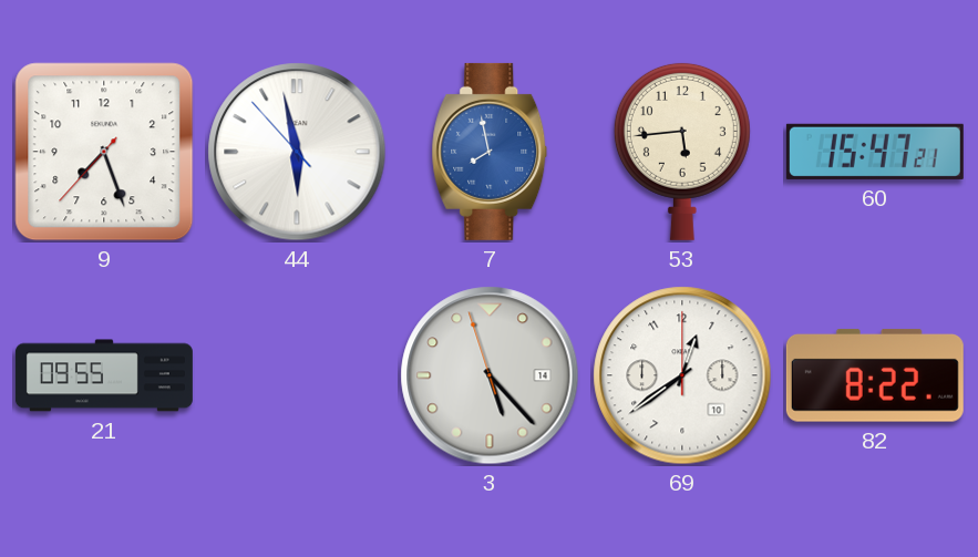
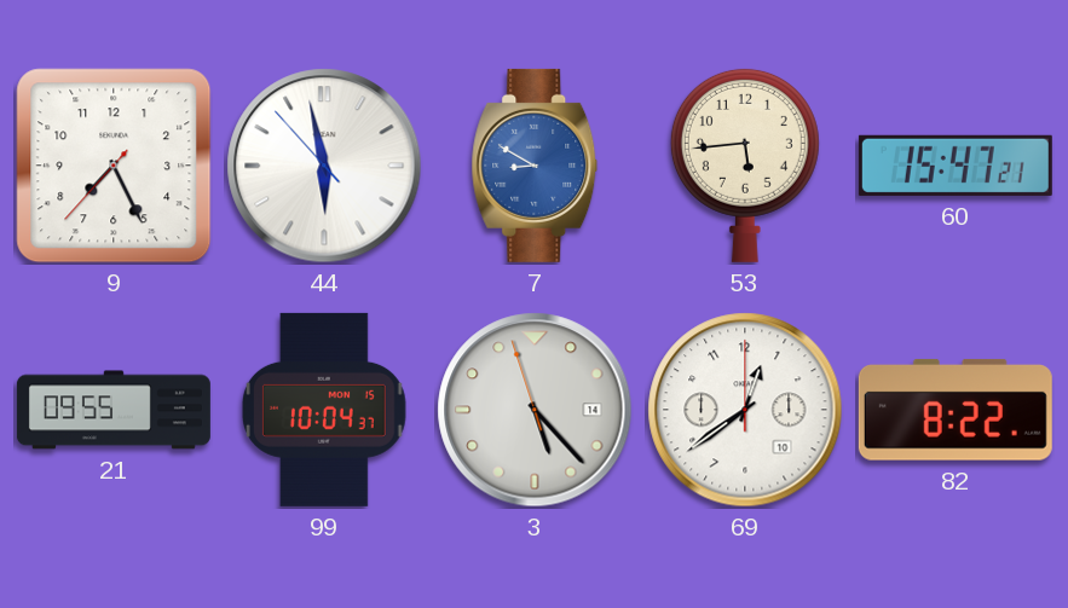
9: 7:26 -> 7:25 (114, 166)
7: 7:58 -> 8:50 (535, 166)
99: none -> 10:04 (324, 410)
